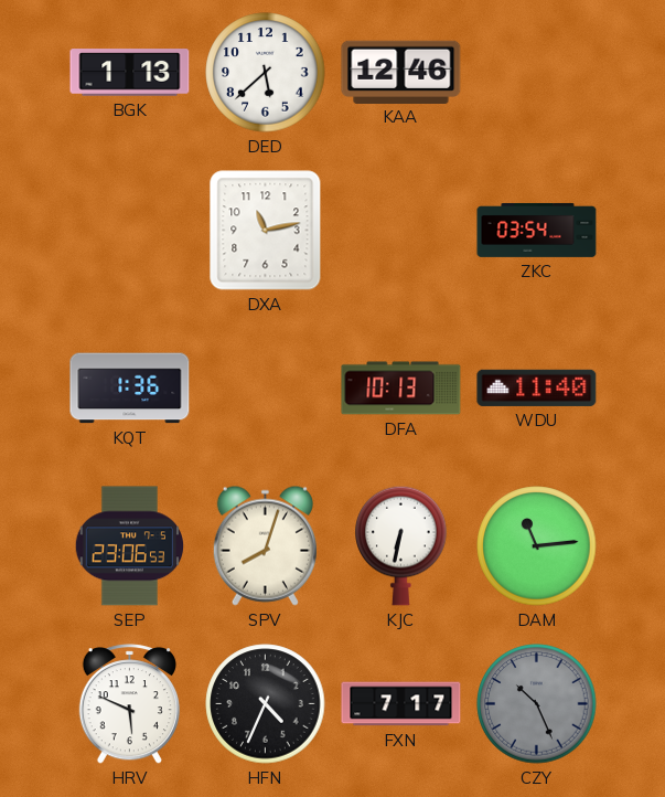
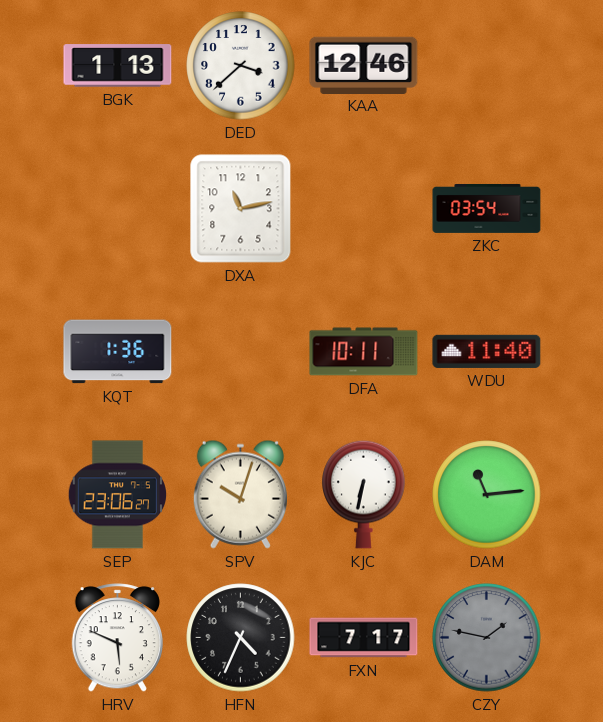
DED: 5:38 -> 3:38 (241, 66)
DFA: 10:13 -> 10:11 (364, 352)
SEP: 23:06:53 -> 23:06:27 (117, 495)
SPV: 8:03 -> 10:03 (240, 494)
CZY: 10:26 -> 1:47 (487, 638)
